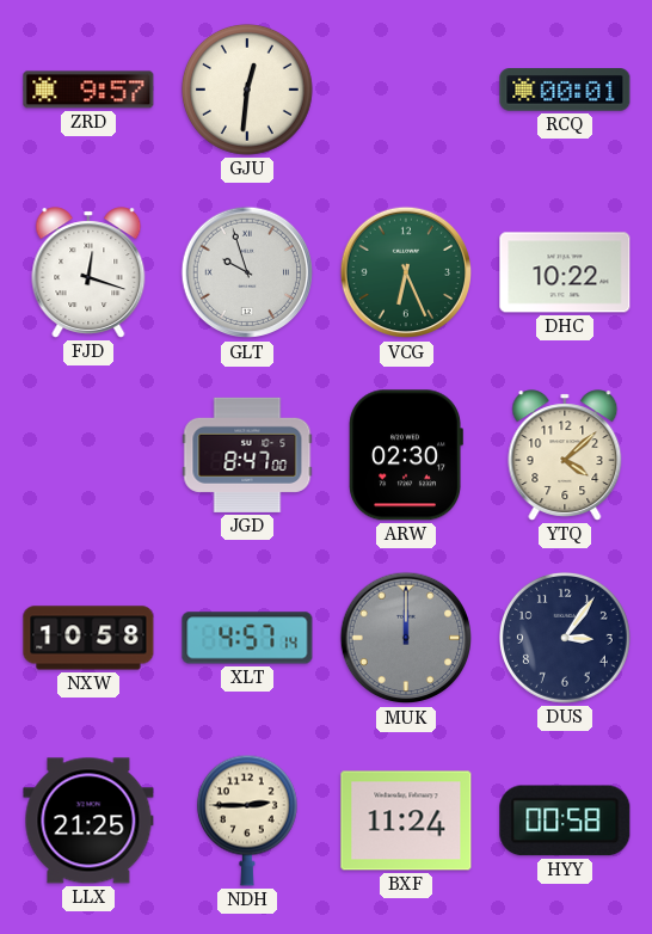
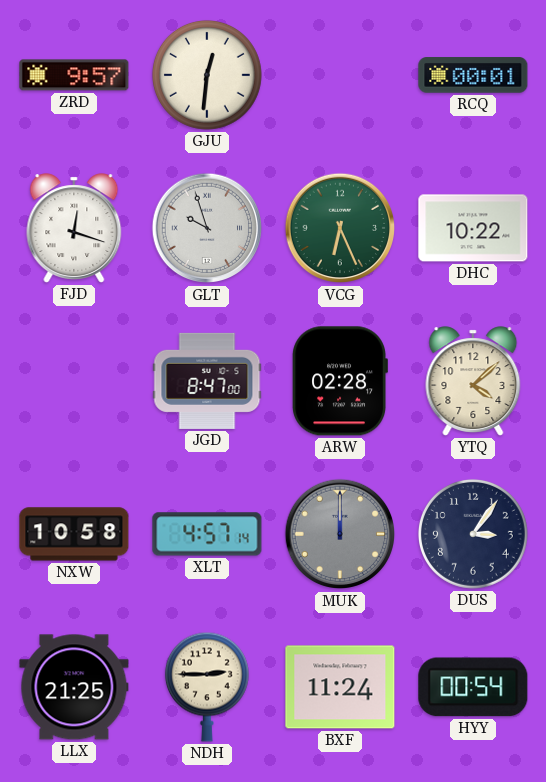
ARW: 02:30 -> 02:28 (340, 381)
HYY: 00:58 -> 00:54 (473, 687)
